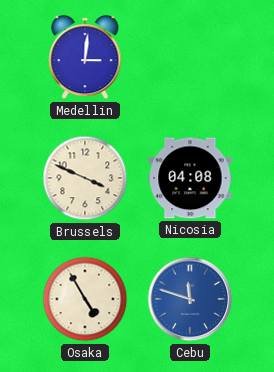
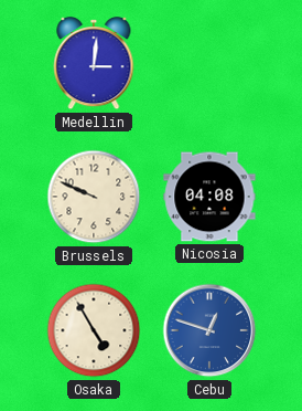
Brussels: 3:49 -> 9:49 (94, 197)
Cebu: 11:48 -> 12:48 (209, 330)
